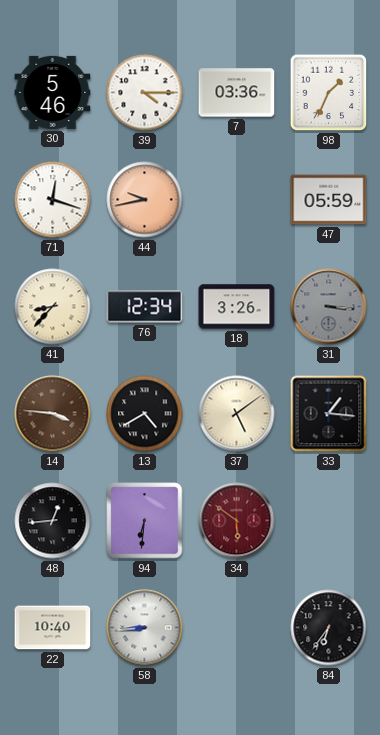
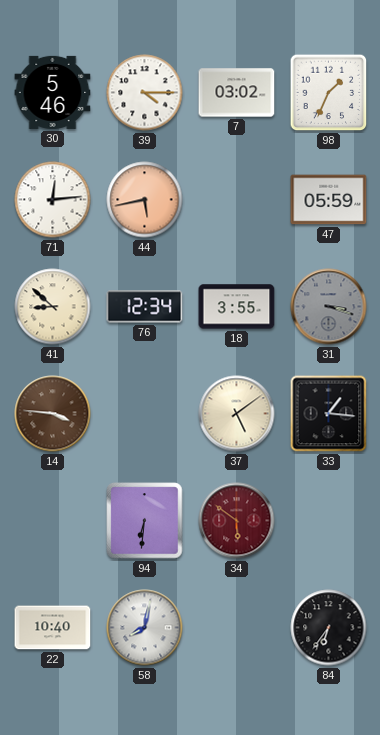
7: 03:36 -> 03:02 (237, 93)
71: 12:18 -> 12:14 (53, 200)
44: 9:43 -> 5:43 (145, 200)
41: 8:37 -> 8:52 (53, 307)
18: 3:26 -> 3:55 (237, 307)
31: 3:16 -> 3:18 (329, 307)
13: 4:40 -> none (145, 414)
48: 12:44 -> none (53, 521)
58: 8:44 -> 8:02 (145, 628)
